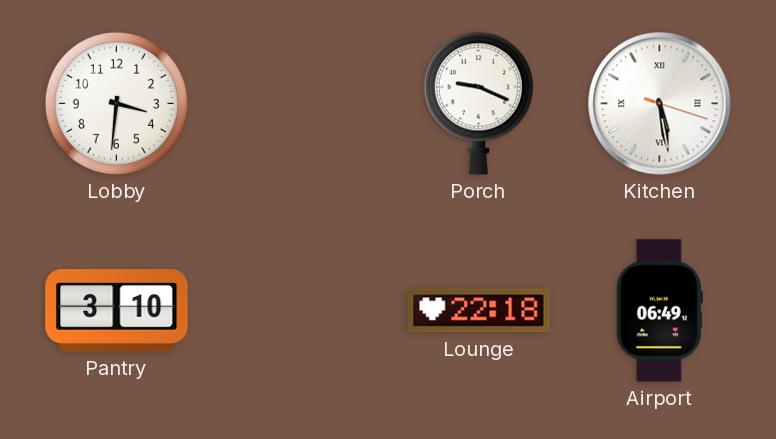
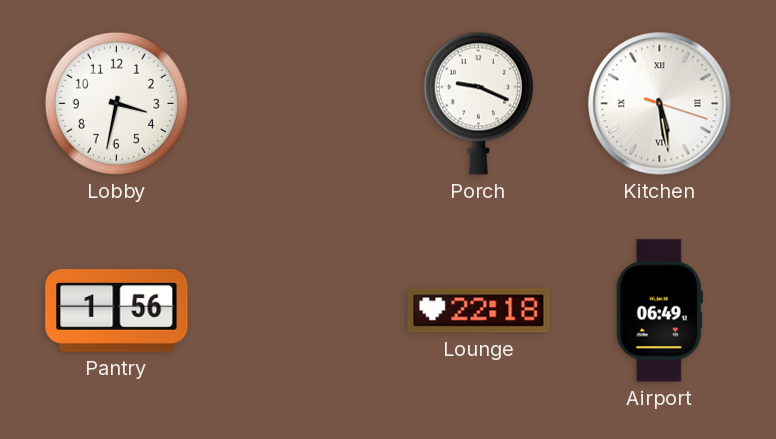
Lobby: 3:31 -> 3:32 (116, 103)
Pantry: 3:10 -> 1:56 (117, 311)
